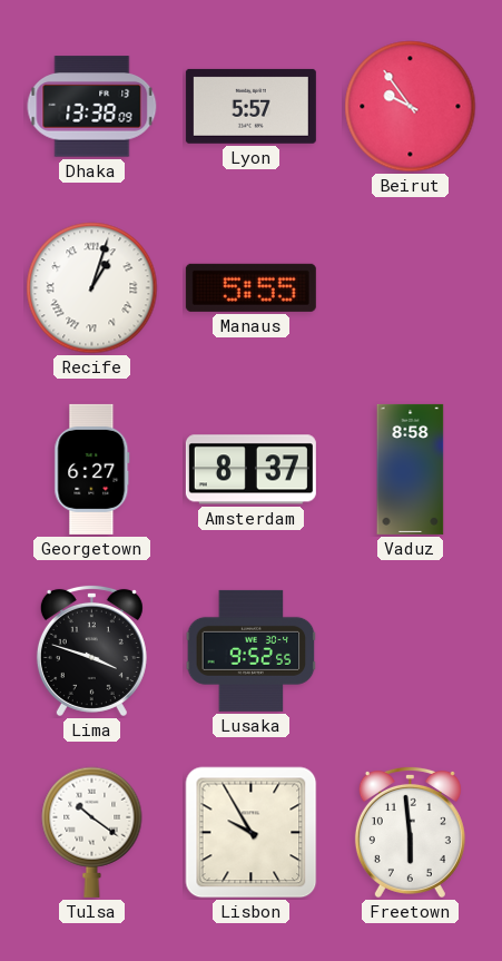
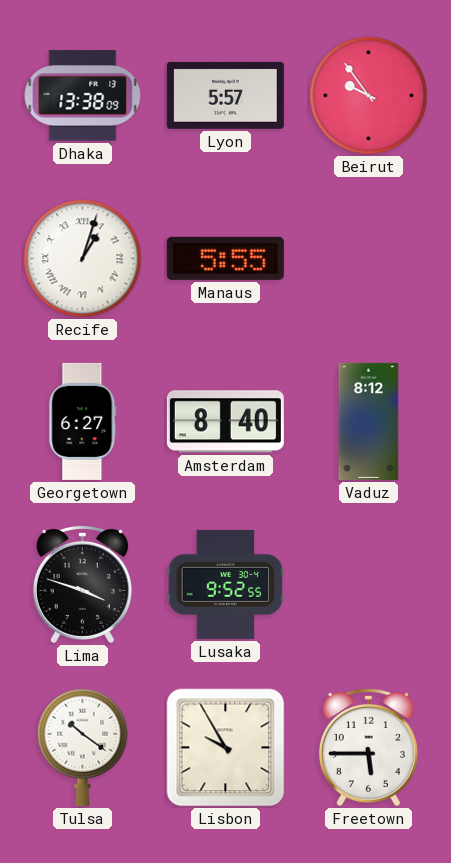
Amsterdam: 8:37 -> 8:40 (225, 422)
Vaduz: 8:58 -> 8:12 (369, 421)
Freetown: 5:59 -> 5:45 (368, 747)
